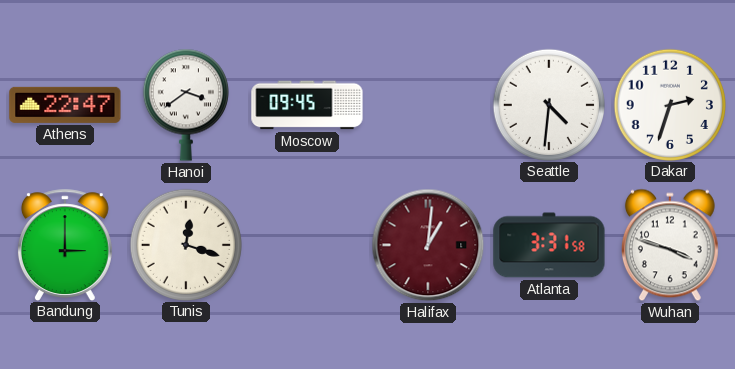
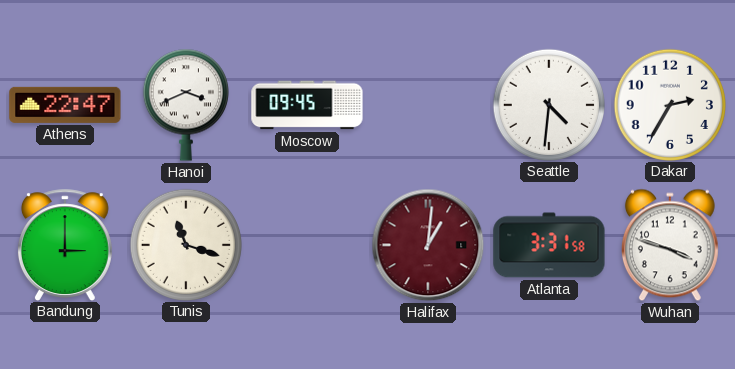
Hanoi: 3:39 -> 3:41 (186, 105)
Dakar: 2:33 -> 2:35 (669, 104)
Tunis: 12:18 -> 11:18 (185, 244)
